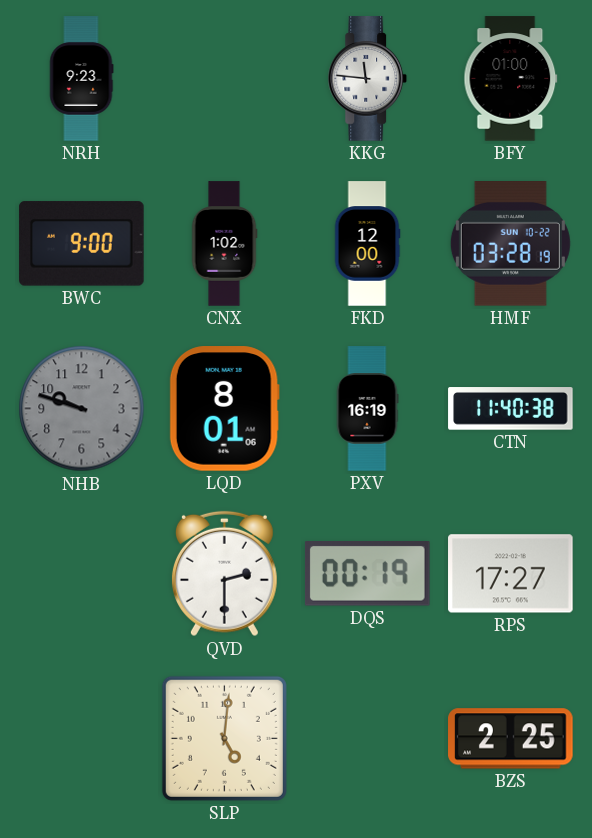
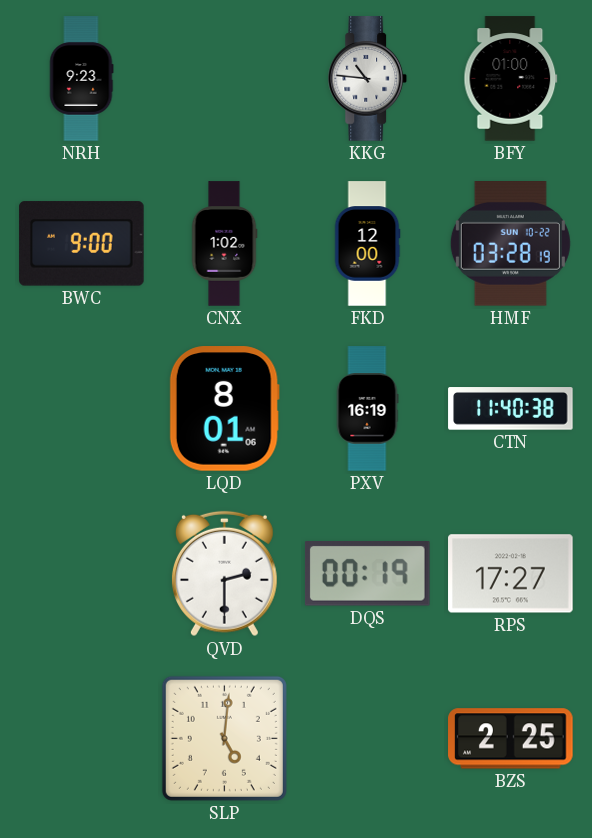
KKG: 11:46 -> 10:46 (368, 79)
NHB: 9:48 -> none (82, 409)
